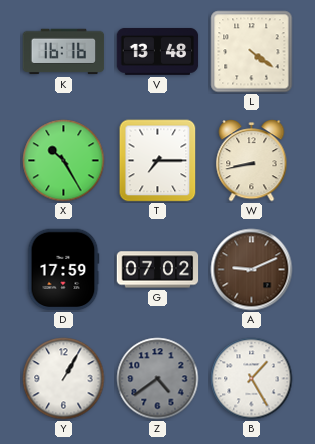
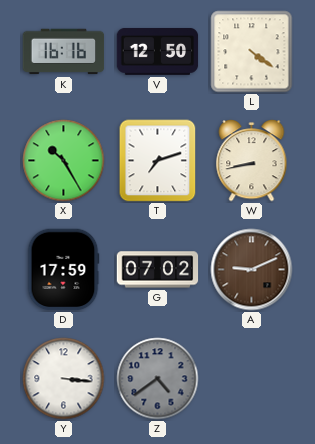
V: 13:48 -> 12:50 (158, 51)
T: 7:15 -> 7:12 (158, 161)
Y: 1:05 -> 3:16 (64, 379)
B: 1:25 -> none (252, 379)
